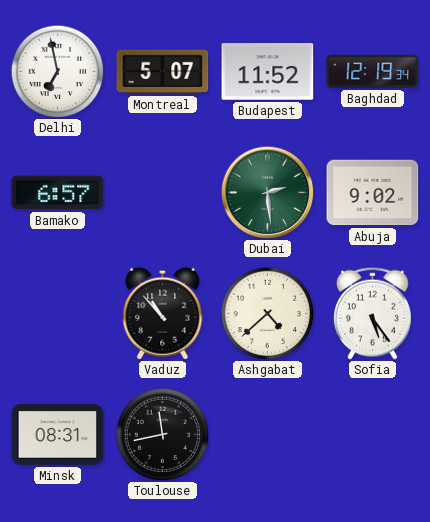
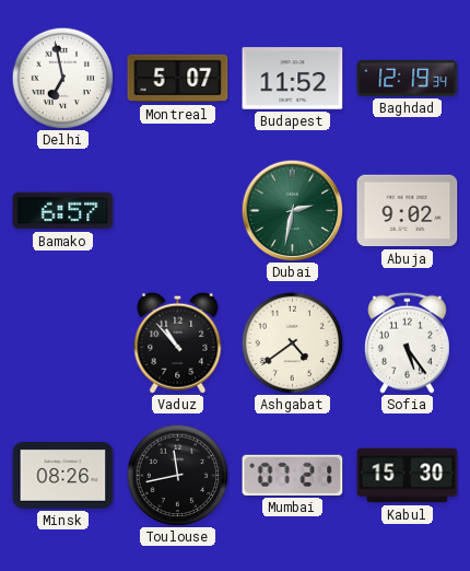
Dubai: 2:29 -> 2:32 (292, 210)
Ashgabat: 4:38 -> 4:39 (292, 342)
Minsk: 08:31 -> 08:26 (63, 476)
Mumbai: none -> 07:21 (293, 475)
Kabul: none -> 15:30 (408, 476)
